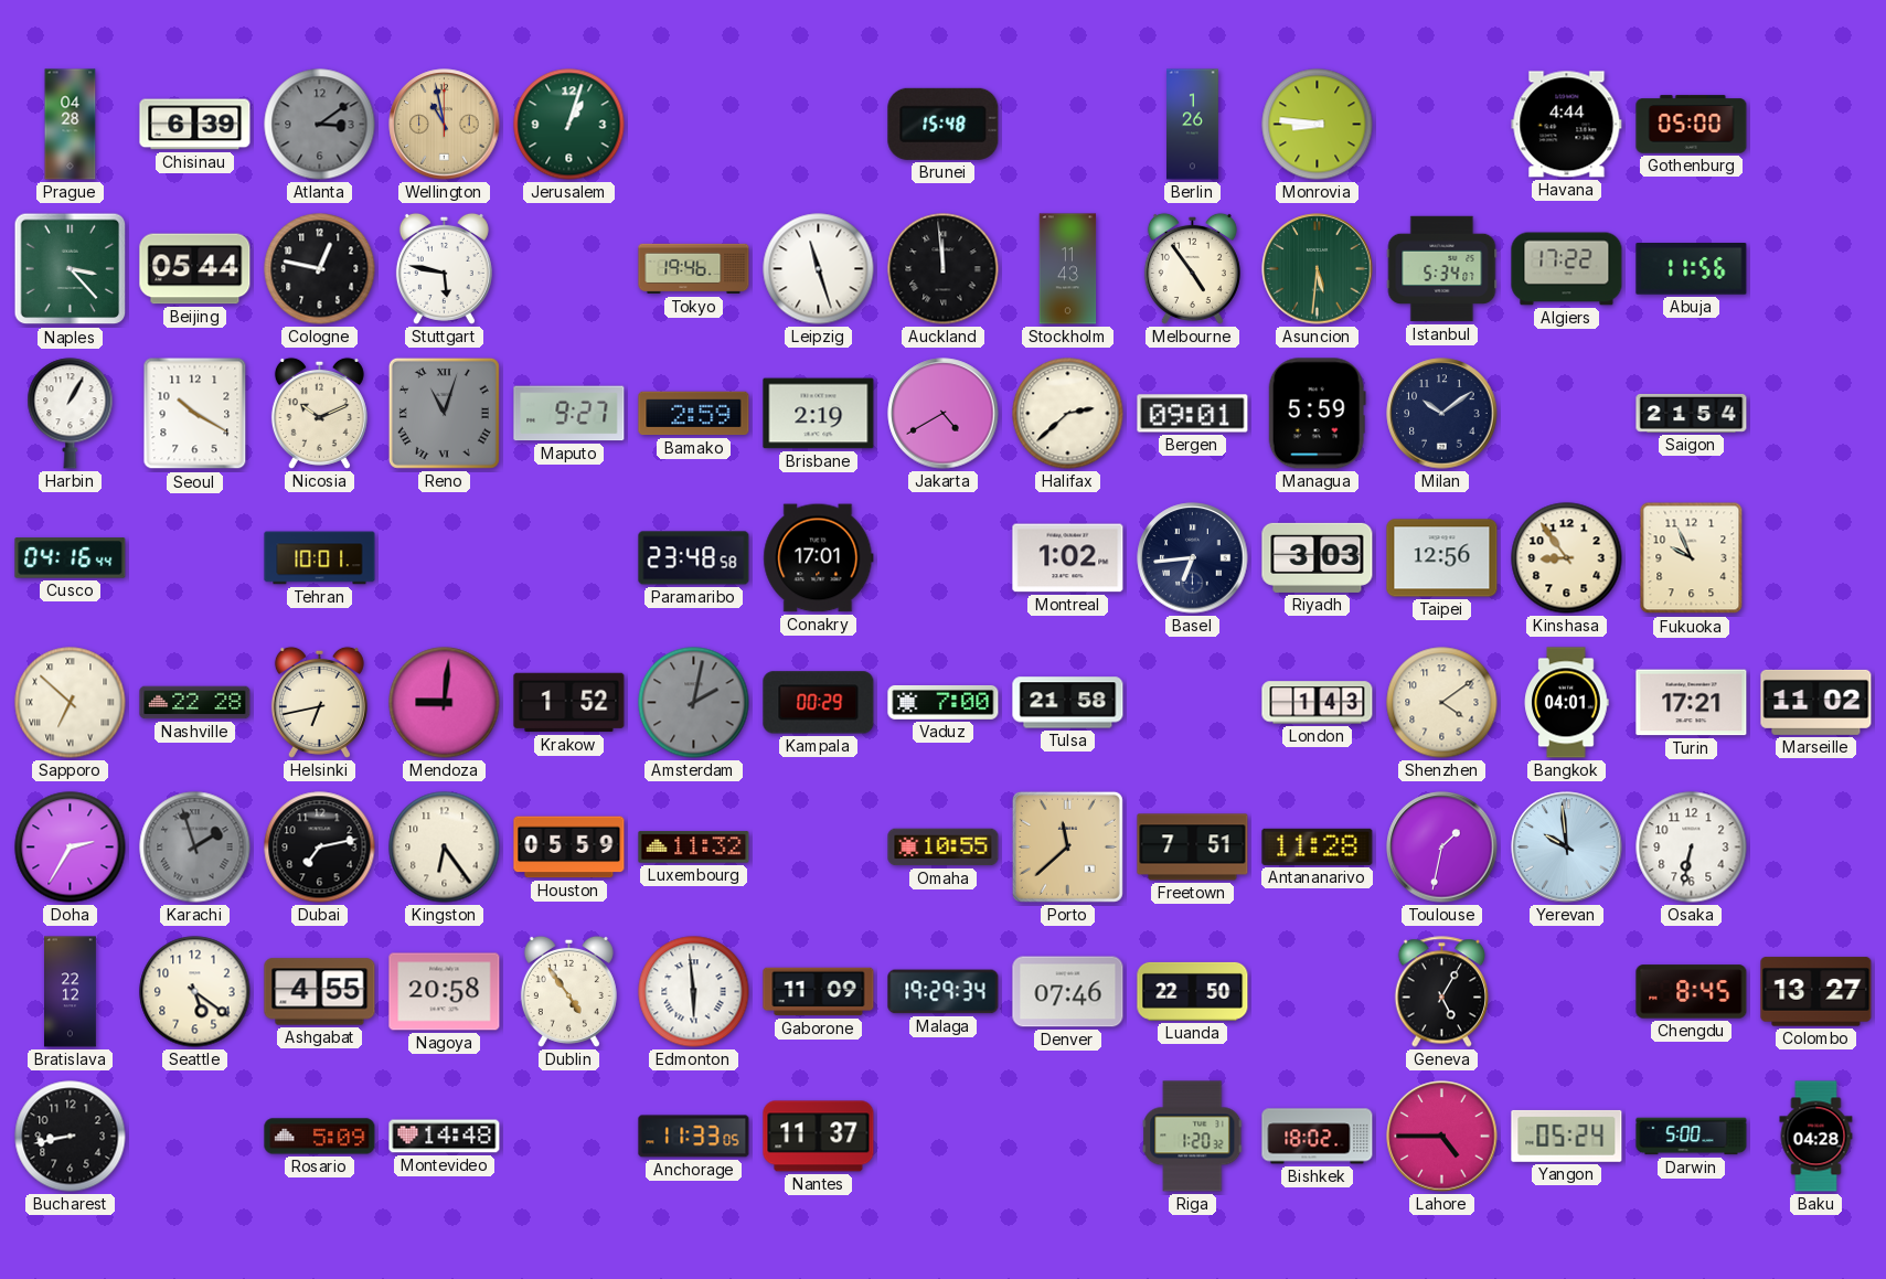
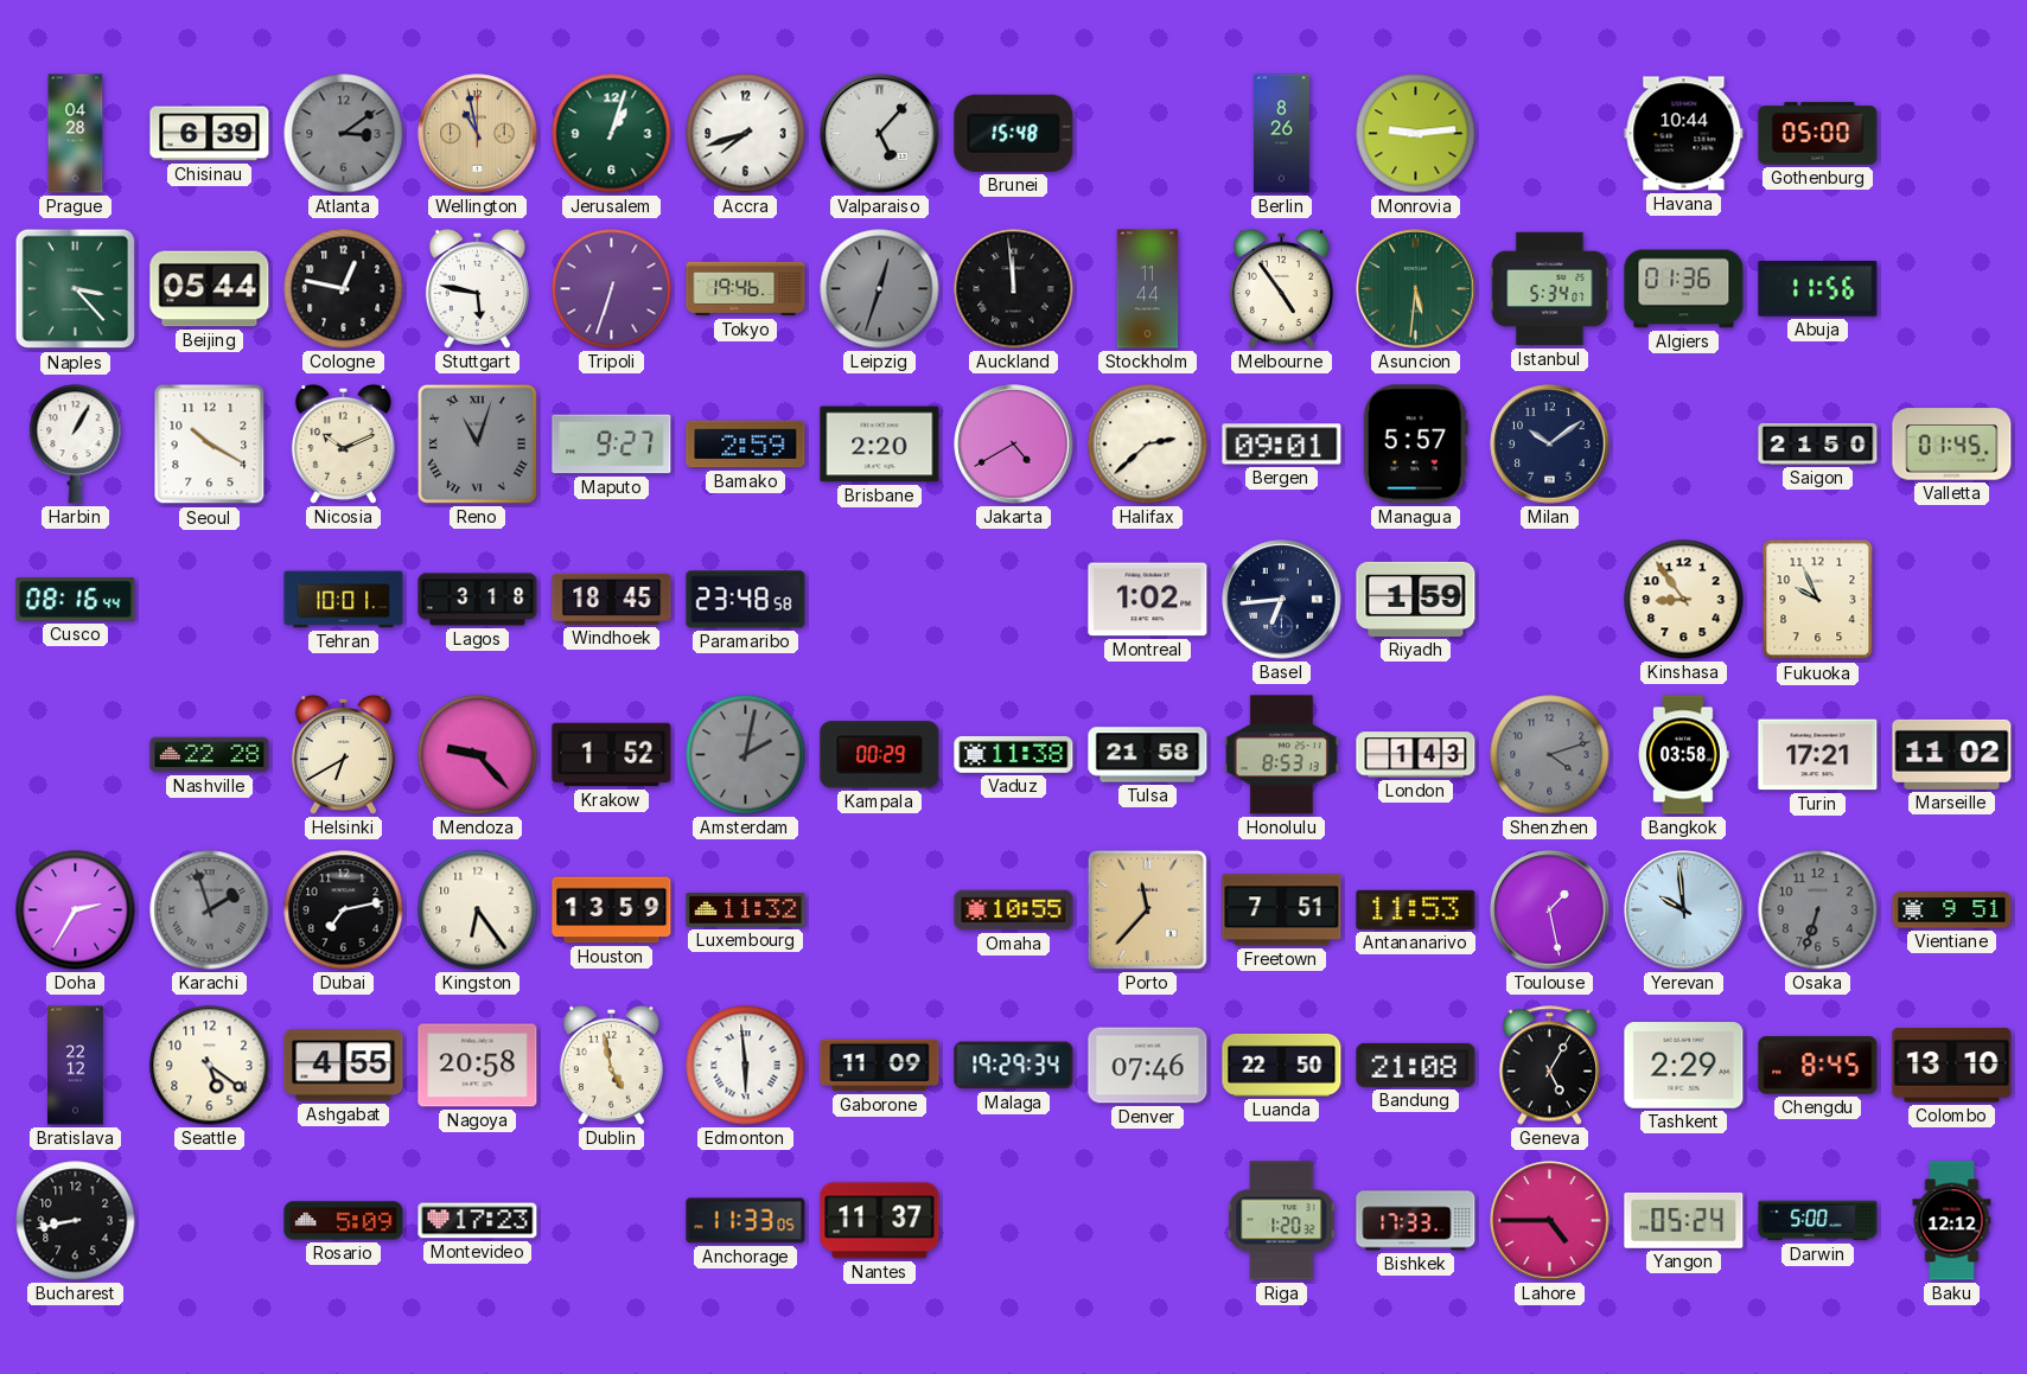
Accra: none -> 7:42 (746, 134)
Valparaiso: none -> 5:07 (880, 134)
Berlin: 1:26 -> 8:26 (1282, 134)
Monrovia: 8:46 -> 9:14 (1416, 134)
Havana: 4:44 -> 10:44 (1684, 134)
Tripoli: none -> 6:33 (612, 289)
Leipzig: 11:27 -> 12:33 (880, 289)
Leipzig dial: white -> grey (880, 289)
Stockholm: 11:43 -> 11:44 (1148, 289)
Algiers: 17:22 -> 01:36 (1684, 289)
Brisbane: 2:19 -> 2:20 (880, 445)
Managua: 5:59 -> 5:57 (1415, 445)
Saigon: 21:54 -> 21:50 (1818, 443)
Valletta: none -> 01:45 (1952, 445)
Cusco: 04:16 -> 08:16 (76, 600)
Lagos: none -> 3:18 (478, 600)
Windhoek: none -> 18:45 (612, 599)
Conakry: 17:01 -> none (819, 558)
Riyadh: 3:03 -> 1:59 (1416, 599)
Taipei: 12:56 -> none (1442, 558)
Sapporo: 6:52 -> none (71, 703)
Helsinki: 6:43 -> 6:40 (343, 754)
Mendoza: 9:01 -> 9:23 (478, 755)
Vaduz: 7:00 -> 11:38 (1014, 754)
Honolulu: none -> 8:53 (1281, 755)
Shenzhen: 4:09 -> 4:12 (1550, 755)
Shenzhen dial: cream -> grey (1550, 755)
Bangkok: 04:01 -> 03:58 (1683, 755)
Houston: 05:59 -> 13:59 (612, 910)
Porto: 11:38 -> 11:37 (1147, 909)
Antananarivo: 11:28 -> 11:53 (1416, 909)
Toulouse: 1:32 -> 1:28 (1550, 910)
Osaka: 6:32 -> 6:33 (1818, 910)
Osaka dial: white -> grey (1818, 910)
Vientiane: none -> 9:51 (1952, 910)
Dublin: 4:54 -> 4:58 (611, 1065)
Bandung: none -> 21:08 (1416, 1065)
Tashkent: none -> 2:29 (1684, 1066)
Colombo: 13:27 -> 13:10 (1952, 1066)
Montevideo: 14:48 -> 17:23 (478, 1221)
Bishkek: 18:02 -> 17:33 (1416, 1221)
Baku: 04:28 -> 12:12 (1952, 1221)
